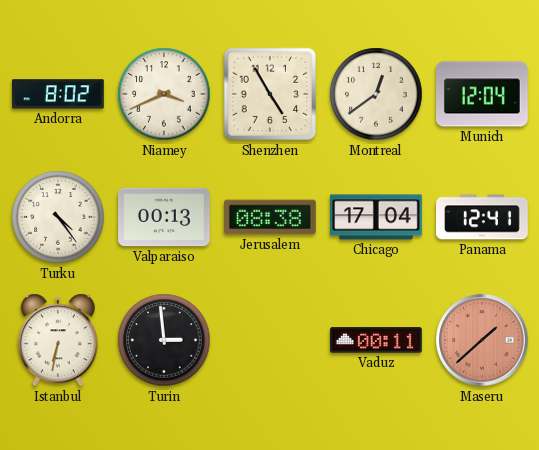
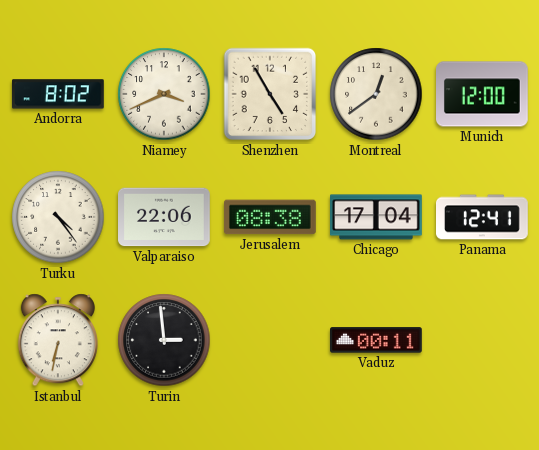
Munich: 12:04 -> 12:00 (483, 94)
Valparaiso: 00:13 -> 22:06 (165, 217)
Maseru: 1:38 -> none (482, 340)
